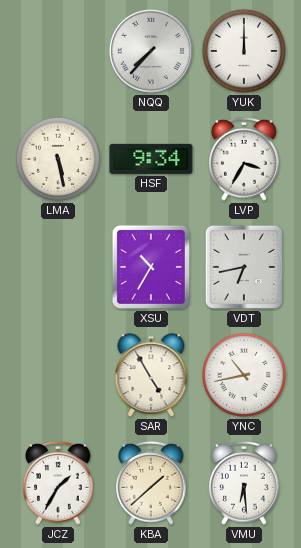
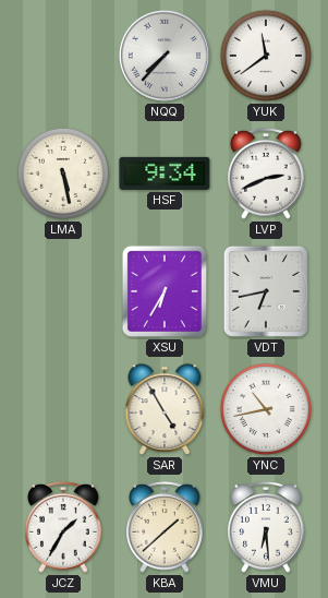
YUK: 12:00 -> 11:39 (266, 56)
LVP: 3:35 -> 2:41 (266, 174)
XSU: 10:35 -> 6:35 (165, 291)
